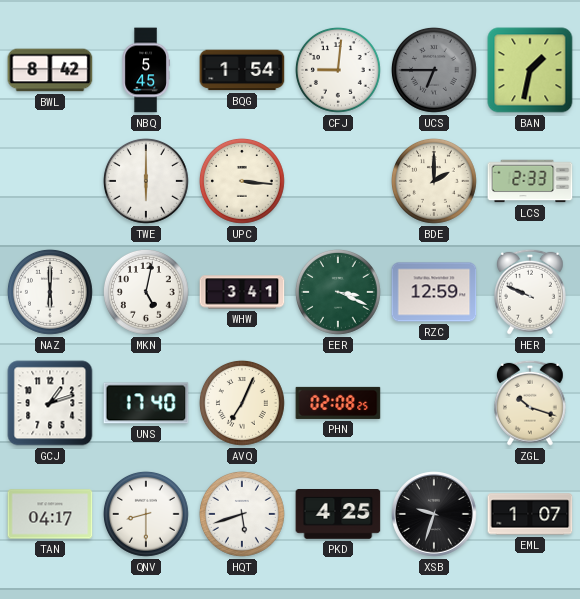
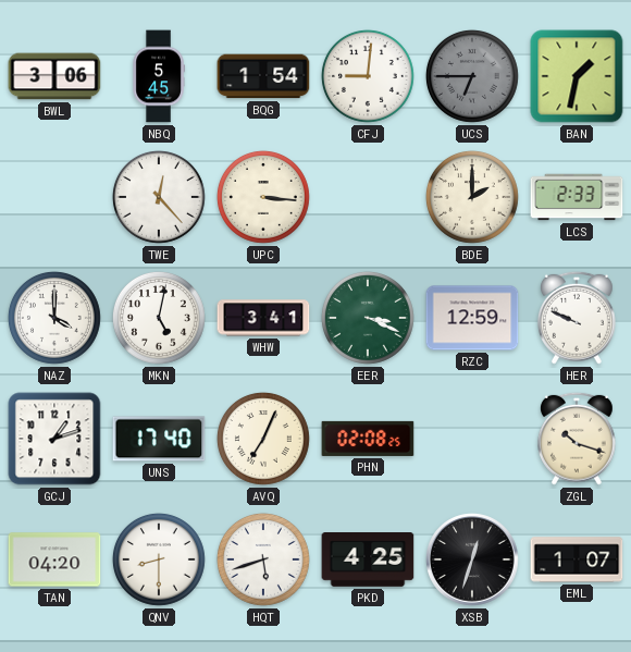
BWL: 8:42 -> 3:06 (54, 76)
TWE: 6:00 -> 12:23 (159, 197)
NAZ: 6:00 -> 4:00 (54, 318)
TAN: 04:17 -> 04:20 (54, 559)
XSB: 9:33 -> 12:33 (472, 559)
